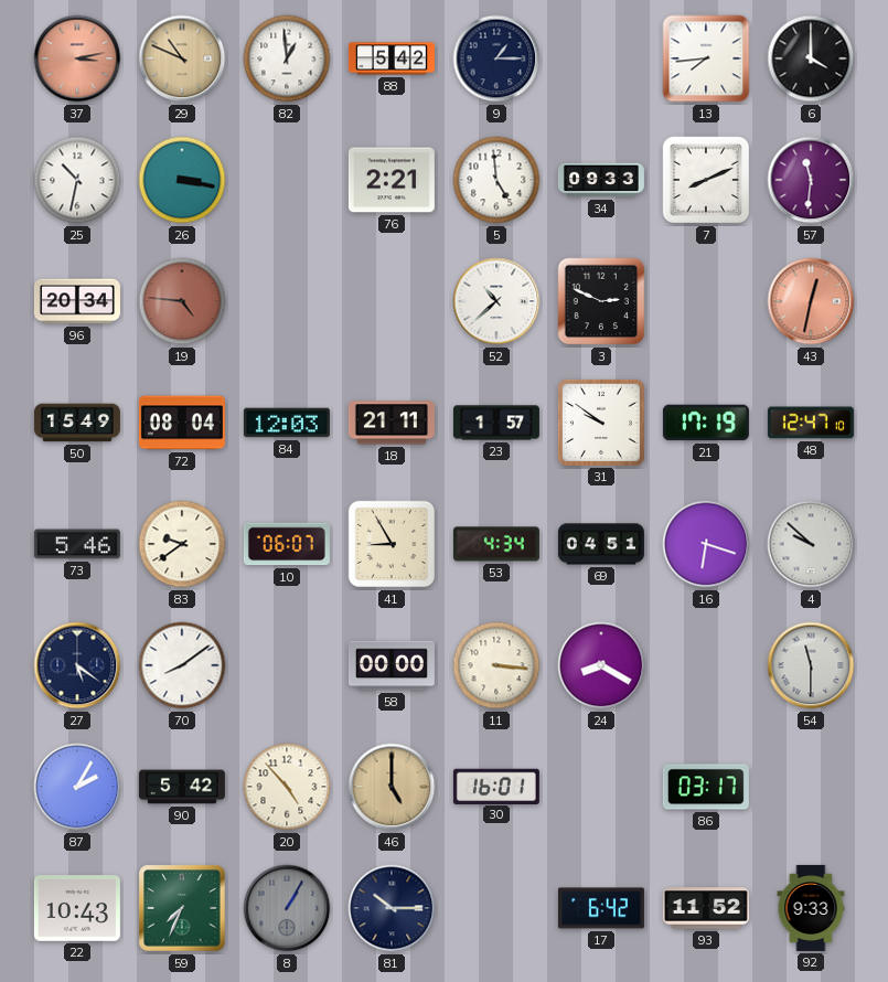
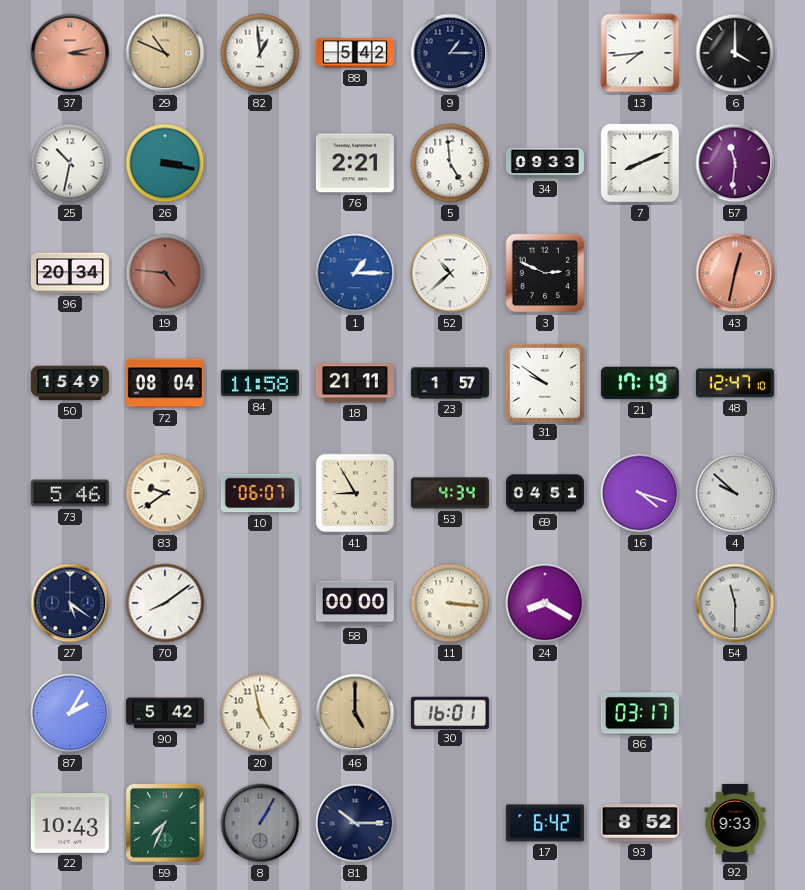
1: none -> 1:15 (355, 273)
84: 12:03 -> 11:58 (260, 383)
16: 6:18 -> 4:18 (640, 493)
20: 4:53 -> 4:58 (260, 713)
93: 11:52 -> 8:52 (640, 823)
